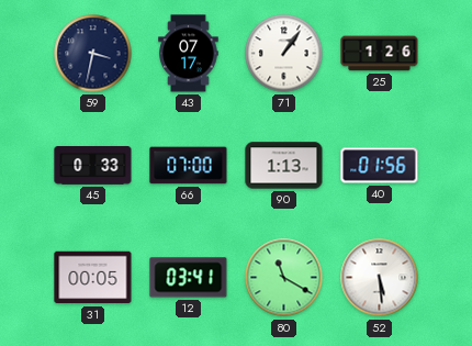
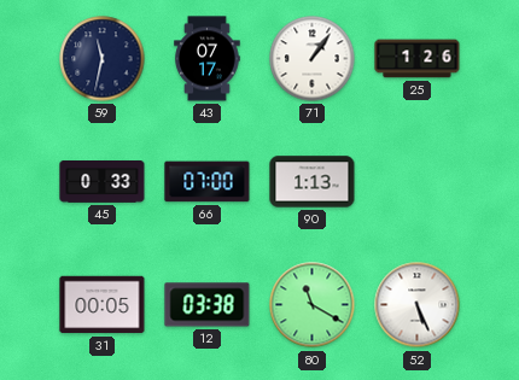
59: 3:32 -> 11:32 (103, 59)
40: 01:56 -> none (380, 166)
12: 03:41 -> 03:38 (208, 305)
52: 5:29 -> 5:26 (418, 305)
